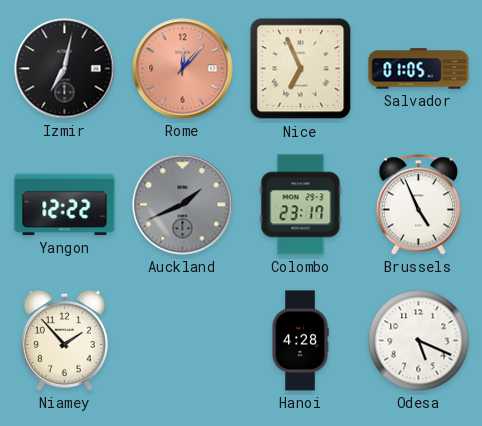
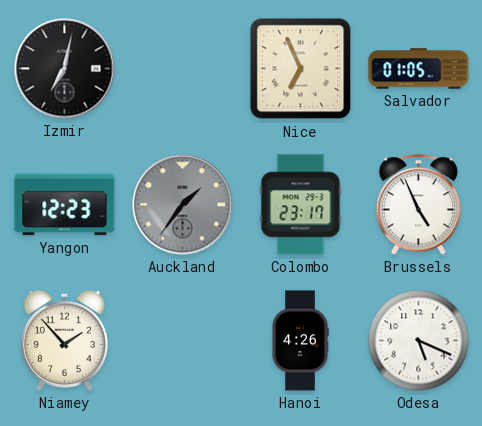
Rome: 12:07 -> none (183, 69)
Yangon: 12:22 -> 12:23 (65, 205)
Auckland: 1:41 -> 1:36 (183, 205)
Hanoi: 4:28 -> 4:26 (300, 341)
